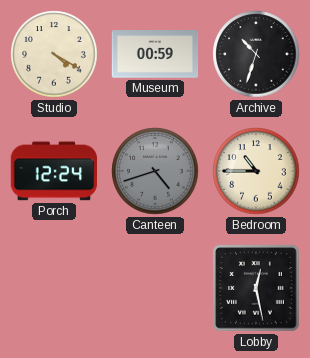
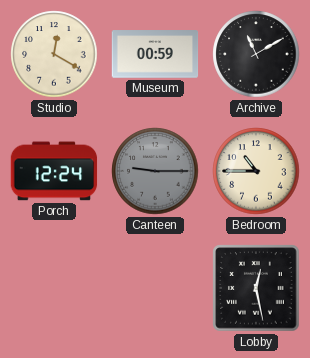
Studio: 4:20 -> 12:20 (54, 54)
Archive: 10:33 -> 11:10 (256, 54)
Canteen: 4:42 -> 9:15 (155, 171)
